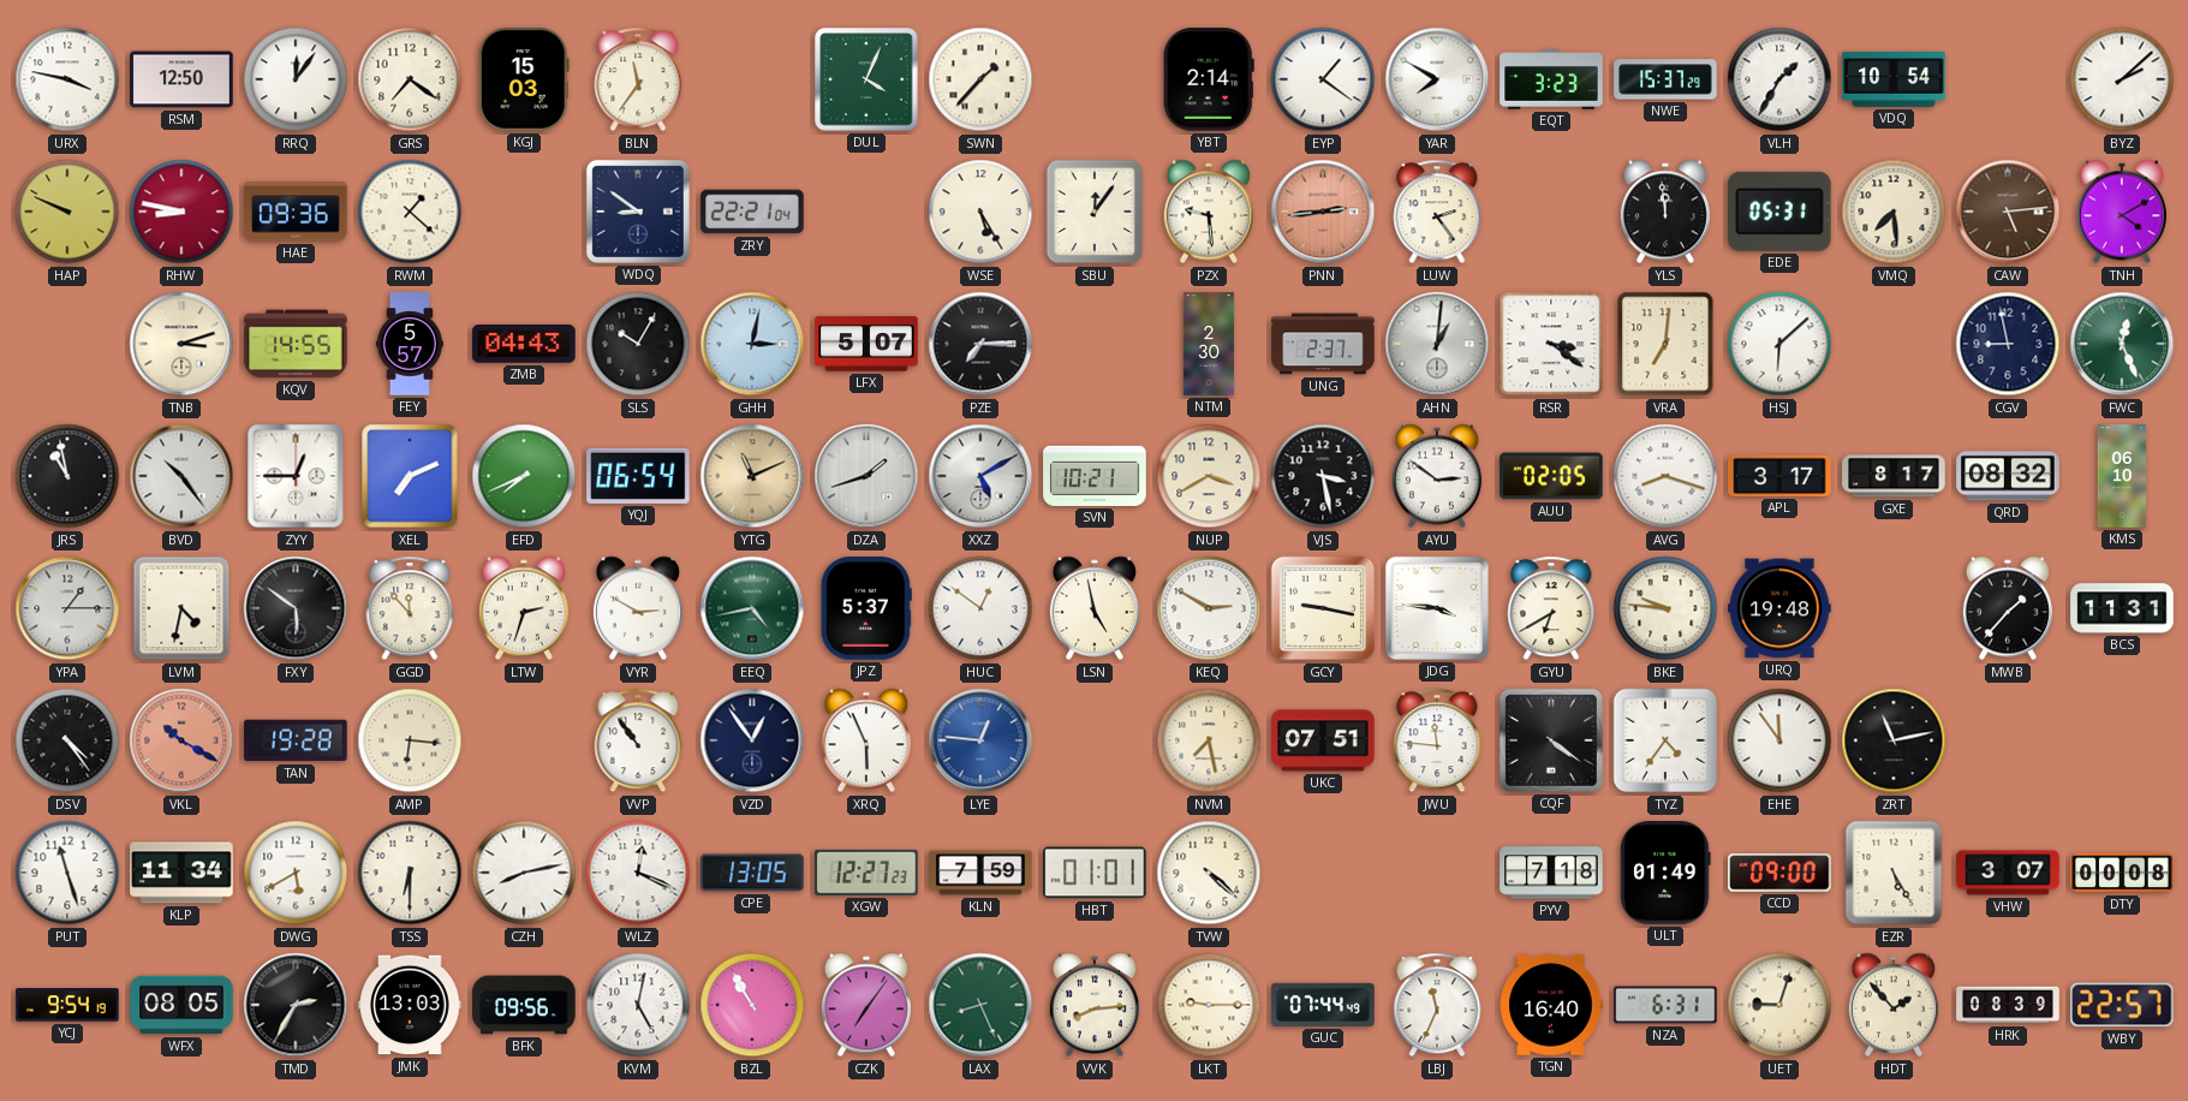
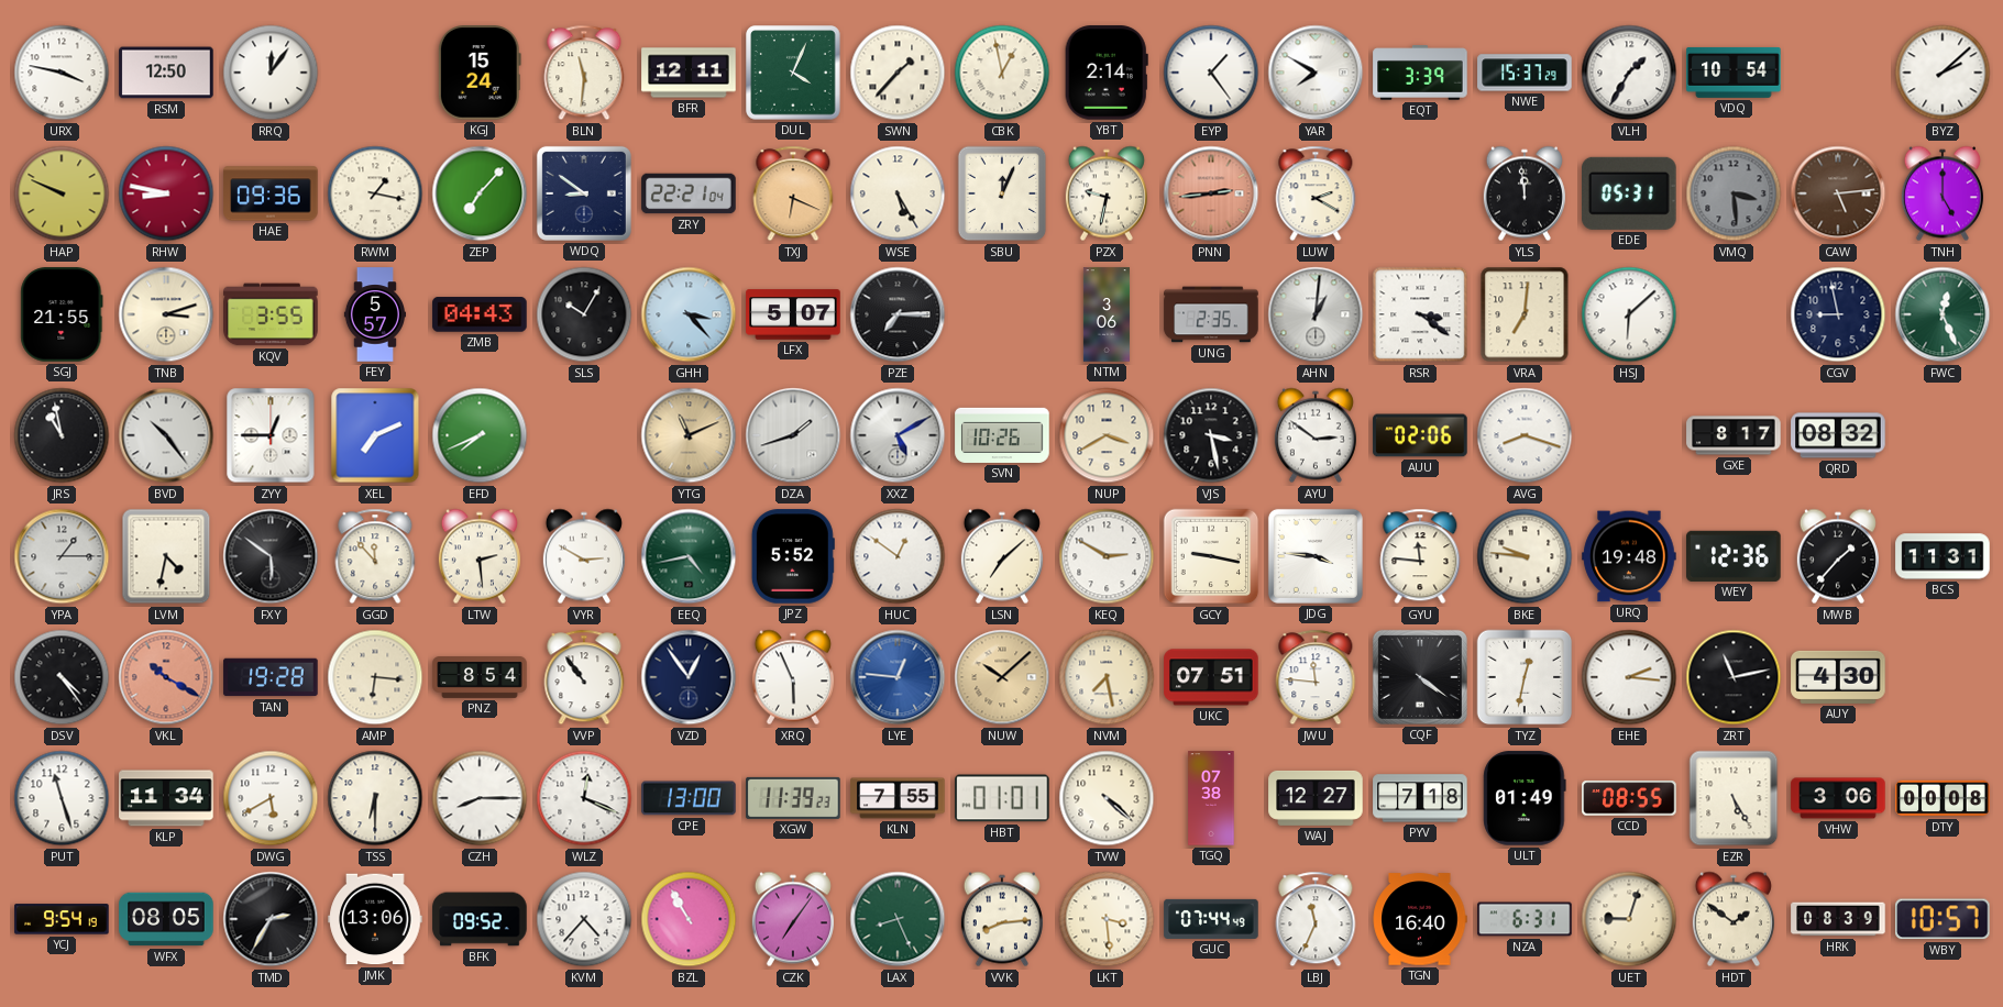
GRS: 7:21 -> none (410, 79)
KGJ: 15:03 -> 15:24 (480, 73)
BLN: 11:36 -> 11:31 (584, 73)
BFR: none -> 12:11 (689, 73)
CBK: none -> 12:58 (1002, 73)
EYP: 1:21 -> 1:24 (1211, 73)
EQT: 3:23 -> 3:39 (1420, 73)
RWM: 1:22 -> 1:17 (375, 193)
ZEP: none -> 7:07 (480, 193)
TXJ: none -> 6:19 (793, 193)
SBU: 12:06 -> 12:04 (1002, 193)
PZX: 9:29 -> 9:32 (1107, 193)
LUW: 2:24 -> 2:20 (1316, 193)
VMQ: 7:29 -> 3:29 (1734, 193)
VMQ dial: cream -> grey (1734, 193)
TNH: 4:10 -> 5:00 (1943, 193)
SGJ: none -> 21:55 (62, 314)
KQV: 14:55 -> 3:55 (271, 314)
GHH: 3:02 -> 3:23 (689, 314)
NTM: 2:30 -> 3:06 (1107, 314)
UNG: 2:37 -> 2:35 (1211, 314)
YQJ: 06:54 -> none (638, 476)
SVN: 10:21 -> 10:26 (1002, 435)
AUU: 02:05 -> 02:06 (1420, 435)
APL: 3:17 -> none (1779, 476)
KMS: 06:10 -> none (2122, 476)
LTW: 2:33 -> 2:29 (480, 556)
JPZ: 5:37 -> 5:52 (793, 556)
LSN: 4:58 -> 7:08 (1002, 556)
GYU: 6:40 -> 11:46 (1420, 556)
WEY: none -> 12:36 (1734, 556)
PNZ: none -> 8:54 (480, 678)
NUW: none -> 10:08 (1002, 677)
TYZ: 4:36 -> 12:32 (1525, 677)
EHE: 11:54 -> 2:16 (1629, 677)
AUY: none -> 4:30 (1838, 677)
CZH: 8:13 -> 8:15 (480, 798)
CPE: 13:05 -> 13:00 (689, 798)
XGW: 12:27 -> 11:39 (793, 798)
KLN: 7:59 -> 7:55 (898, 798)
TGQ: none -> 07:38 (1211, 798)
WAJ: none -> 12:27 (1316, 798)
CCD: 09:00 -> 08:55 (1629, 798)
VHW: 3:07 -> 3:06 (1838, 798)
JMK: 13:03 -> 13:06 (375, 919)
BFK: 09:56 -> 09:52 (480, 919)
KVM: 5:02 -> 4:37 (584, 919)
LKT: 9:15 -> 3:29 (1107, 919)
HDT: 1:53 -> 1:51 (1734, 919)
WBY: 22:57 -> 10:57 (1944, 919)
